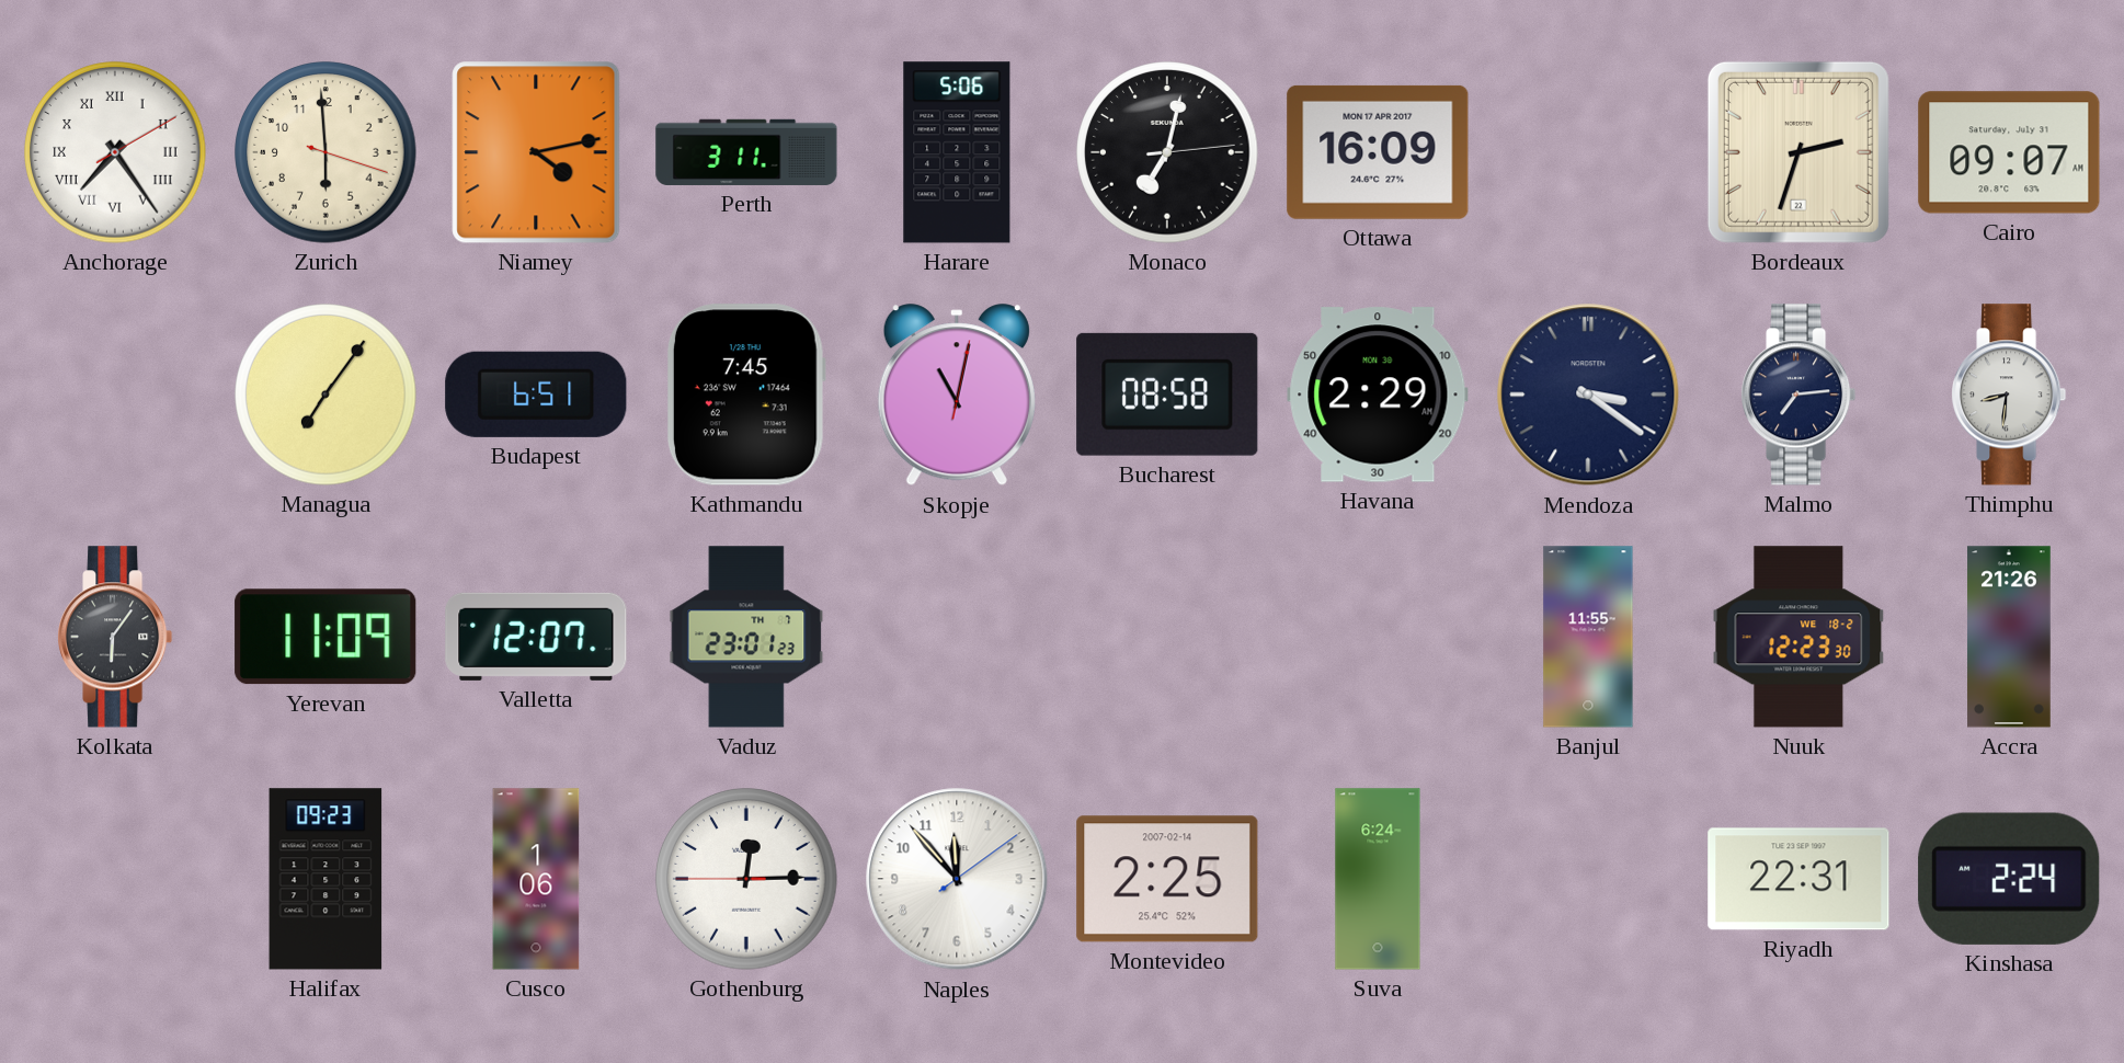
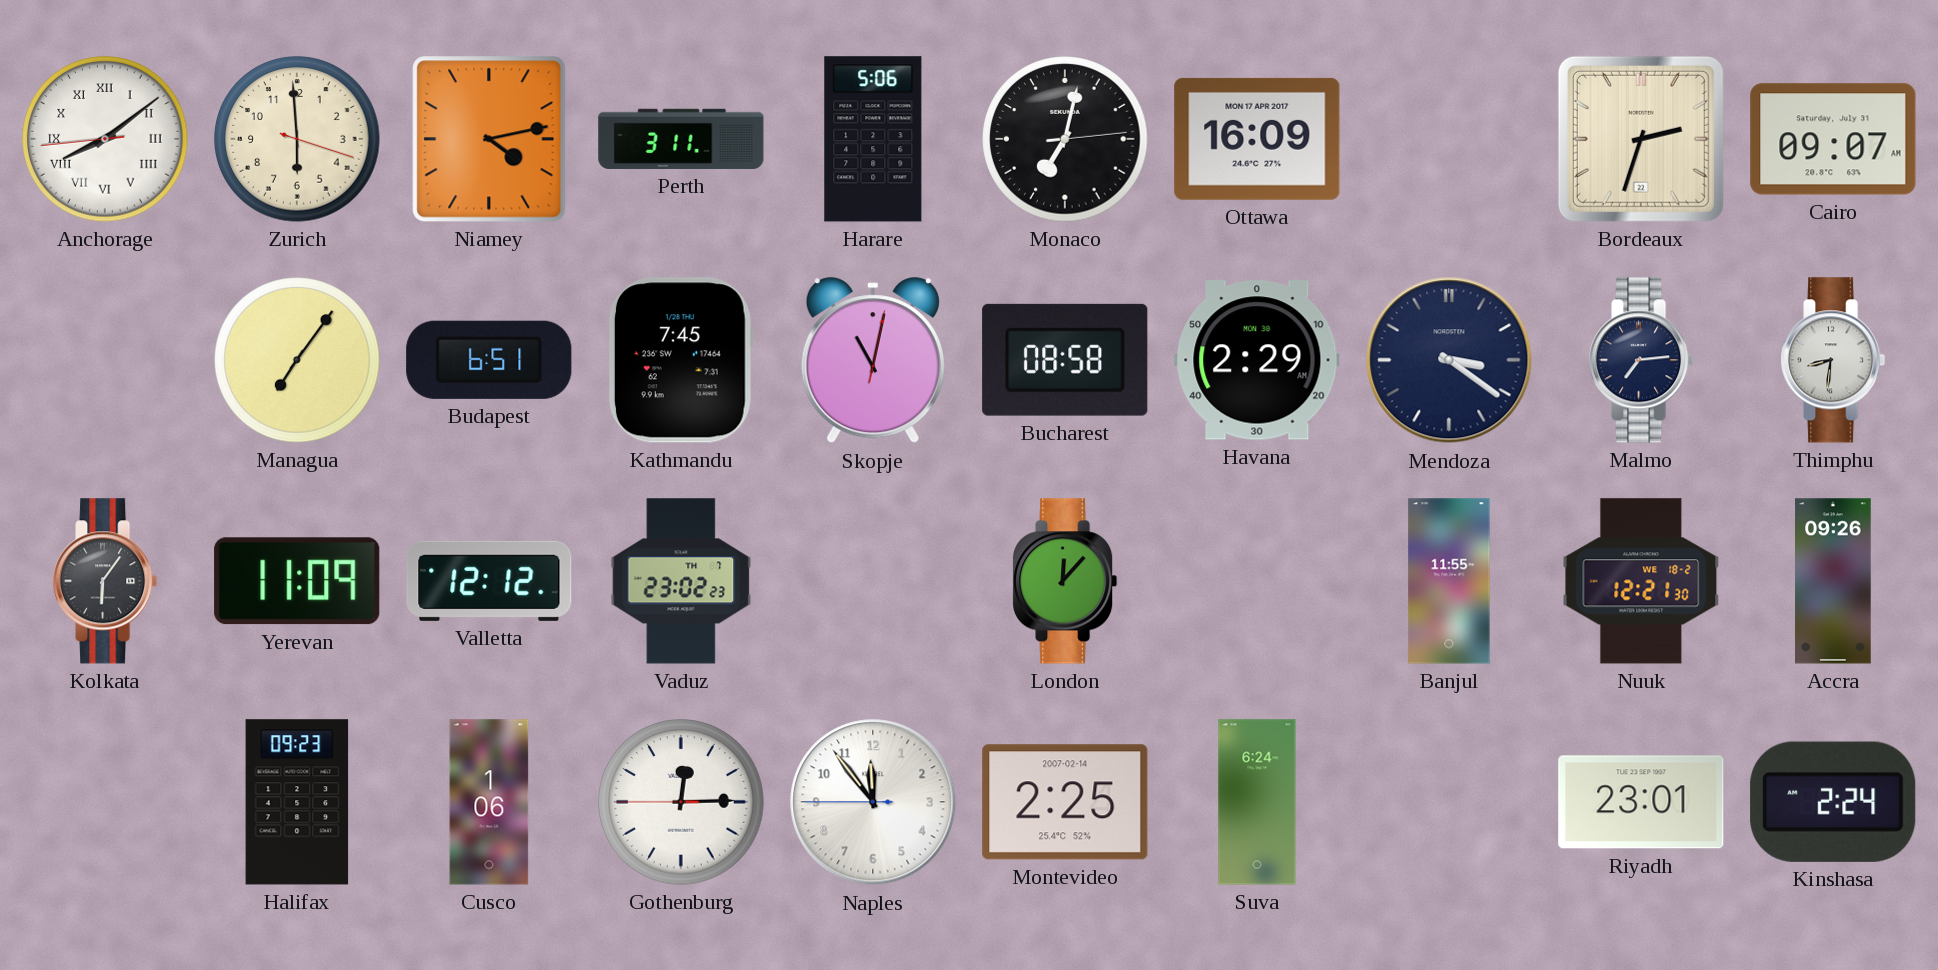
Anchorage: 7:24 -> 8:08 (105, 139)
Valletta: 12:07 -> 12:12 (489, 581)
Vaduz: 23:01 -> 23:02 (681, 581)
London: none -> 12:07 (1066, 581)
Nuuk: 12:23 -> 12:21 (1641, 581)
Accra: 21:26 -> 09:26 (1833, 581)
Naples: 11:53:09 -> 11:53:45 (873, 802)
Riyadh: 22:31 -> 23:01 (1641, 802)
